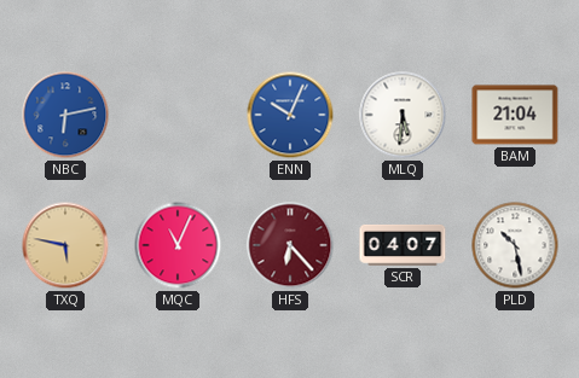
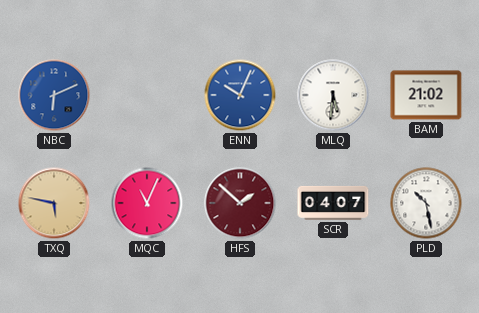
NBC: 6:13 -> 6:11 (54, 95)
BAM: 21:04 -> 21:02 (426, 95)
HFS: 6:23 -> 1:52 (240, 203)
